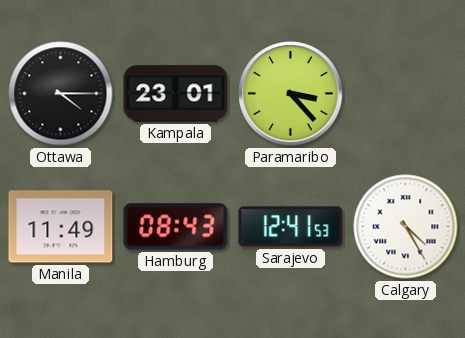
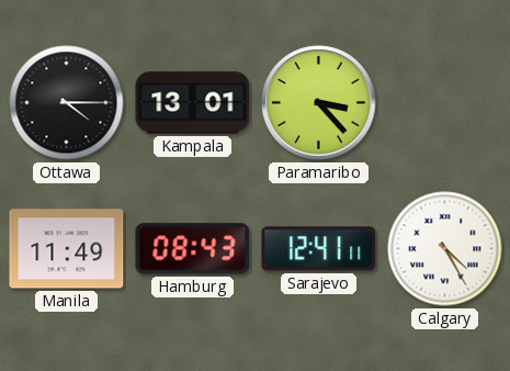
Kampala: 23:01 -> 13:01 (193, 103)
Sarajevo: 12:41:53 -> 12:41:11 (319, 249)
